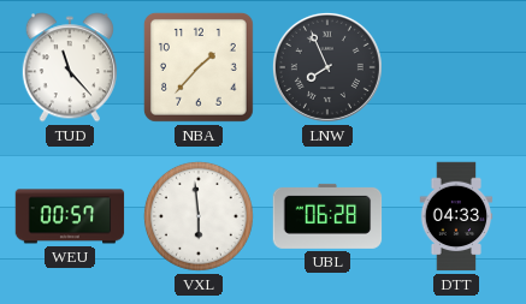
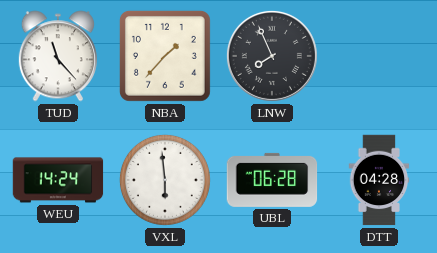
WEU: 00:57 -> 14:24 (58, 180)
DTT: 04:33 -> 04:28 (379, 180)
